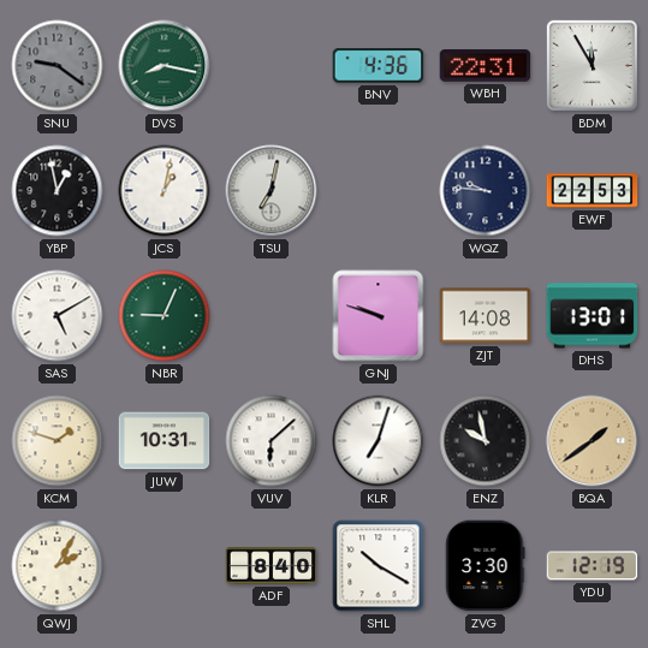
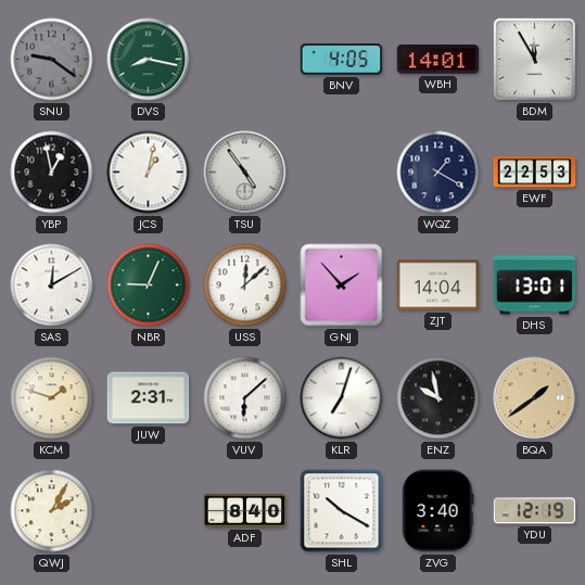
BNV: 4:36 -> 4:05 (342, 60)
WBH: 22:31 -> 14:01 (438, 60)
TSU: 7:02 -> 4:54 (245, 173)
WQZ: 9:46 -> 1:20 (438, 173)
SAS: 5:10 -> 12:10 (52, 285)
USS: none -> 12:08 (245, 285)
GNJ: 9:48 -> 1:53 (342, 285)
ZJT: 14:08 -> 14:04 (438, 285)
JUW: 10:31 -> 2:31 (149, 398)
ZVG: 3:30 -> 3:40 (438, 511)
